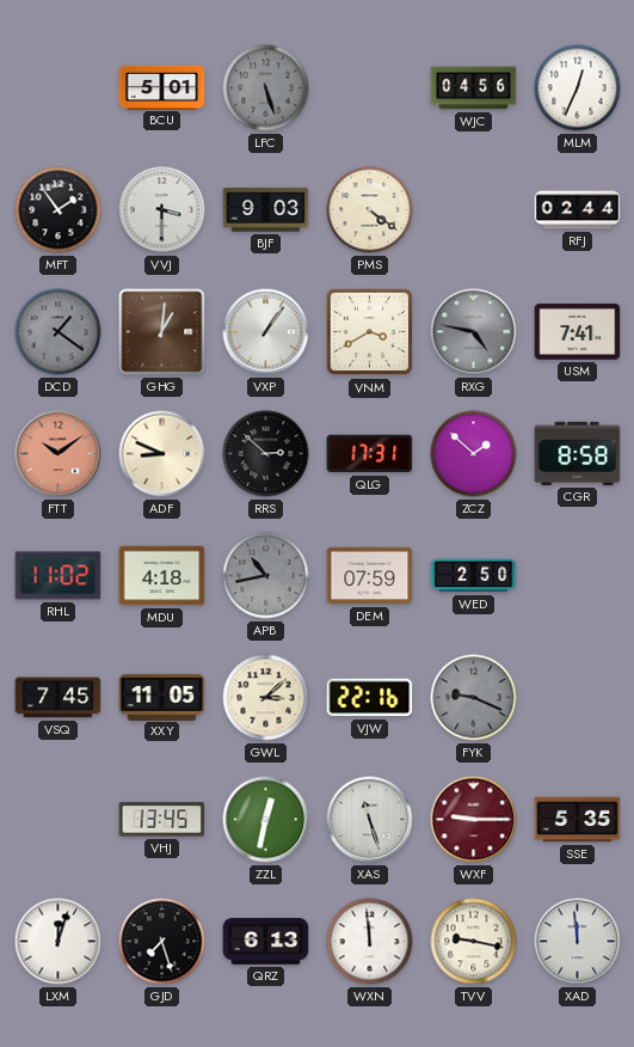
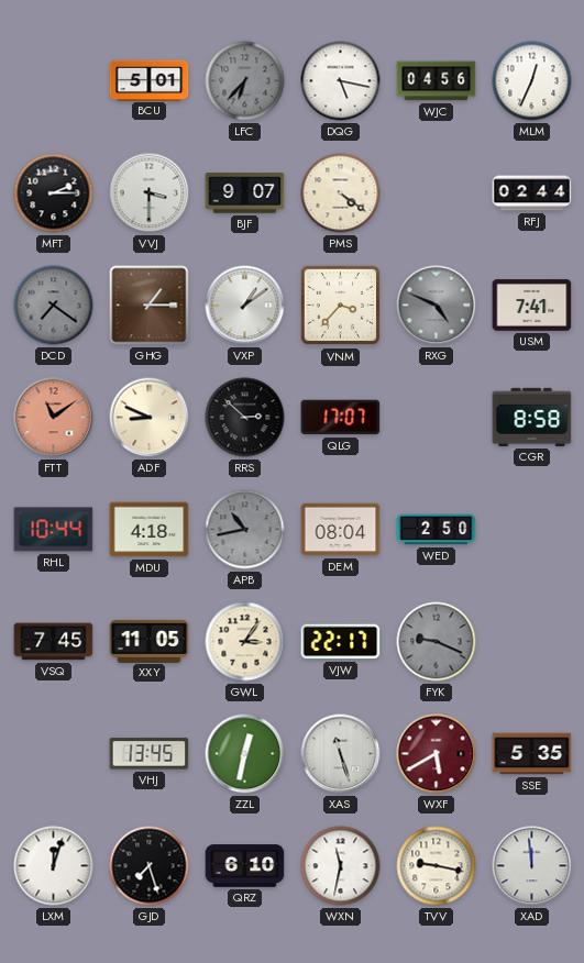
LFC: 5:27 -> 6:37 (245, 81)
DQG: none -> 5:17 (341, 81)
MFT: 1:54 -> 2:15 (54, 193)
BJF: 9:03 -> 9:07 (245, 193)
DCD: 1:21 -> 7:21 (54, 306)
GHG: 1:01 -> 1:15 (150, 306)
VXP: 1:06 -> 1:09 (245, 306)
VNM: 3:40 -> 3:37 (341, 306)
RXG: 4:47 -> 4:49 (437, 306)
FTT: 10:09 -> 11:09 (54, 418)
QLG: 17:31 -> 17:07 (341, 418)
ZCZ: 1:52 -> none (474, 454)
RHL: 11:02 -> 10:44 (54, 530)
DEM: 07:59 -> 08:04 (341, 530)
GWL: 3:08 -> 3:06 (245, 642)
VJW: 22:16 -> 22:17 (341, 642)
WXF: 9:15 -> 5:40 (437, 754)
QRZ: 6:13 -> 6:10 (245, 866)
WXN: 11:59 -> 11:32 (341, 866)
